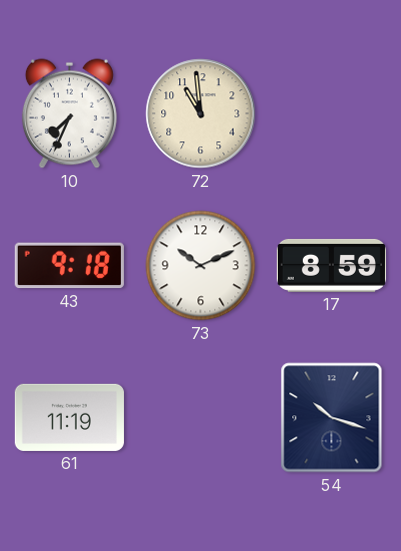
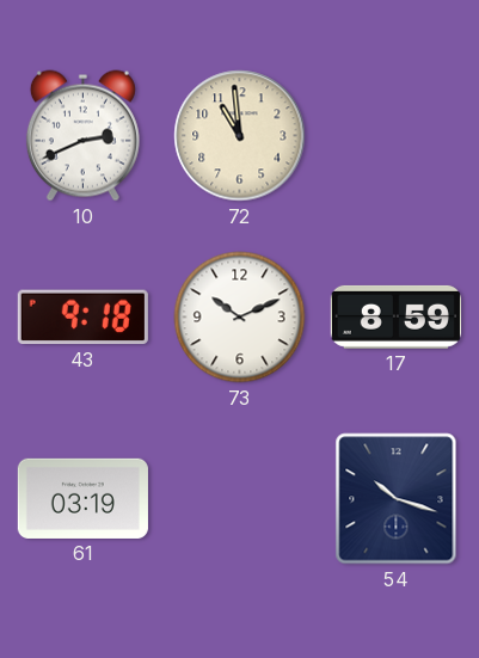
10: 7:34 -> 2:41 (82, 136)
61: 11:19 -> 03:19 (82, 498)
